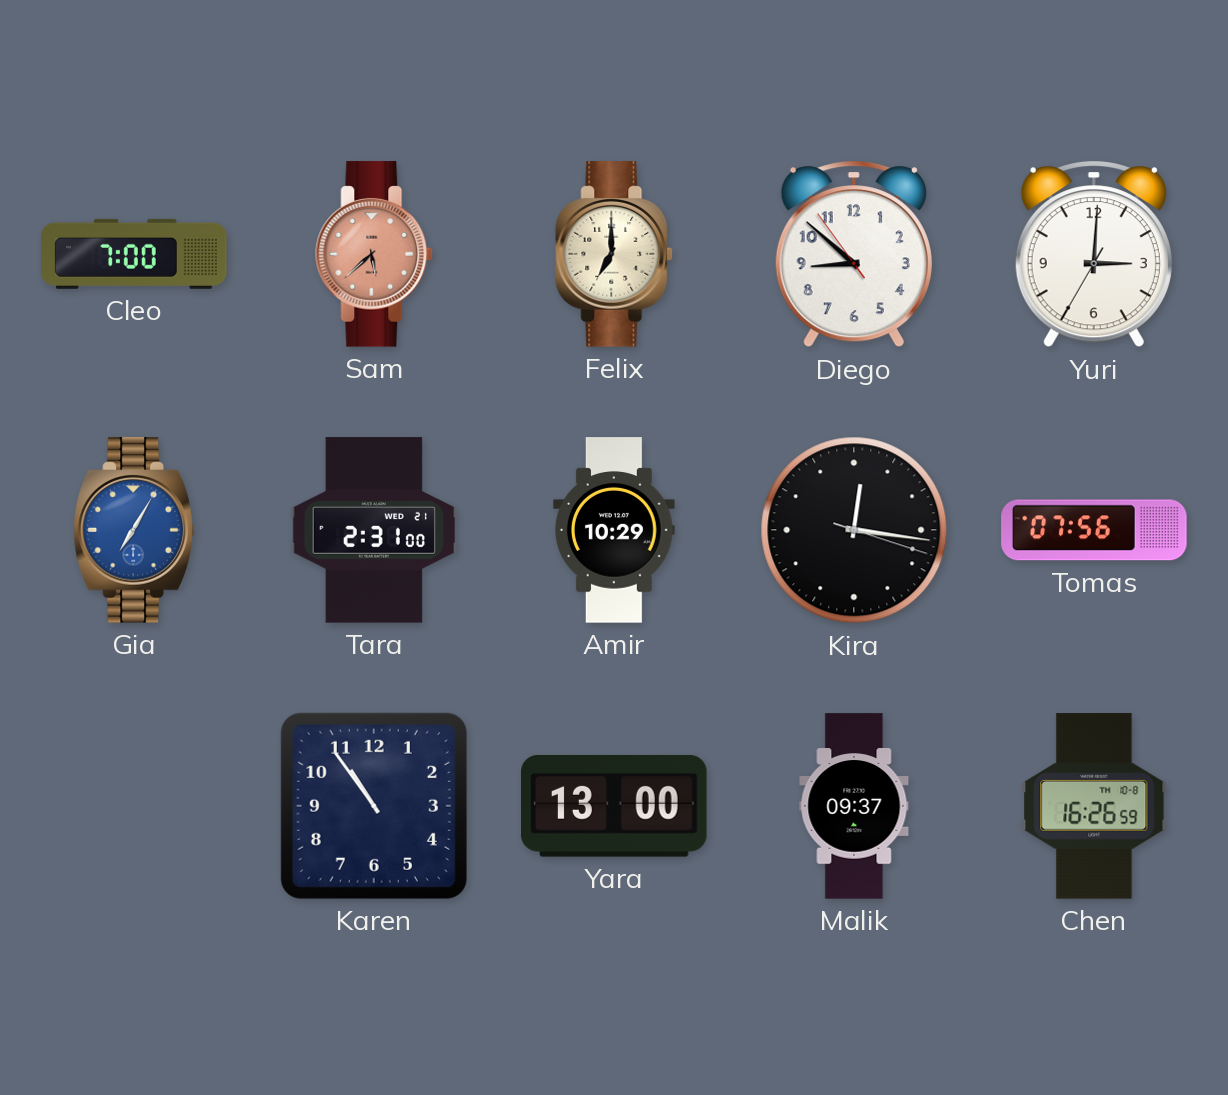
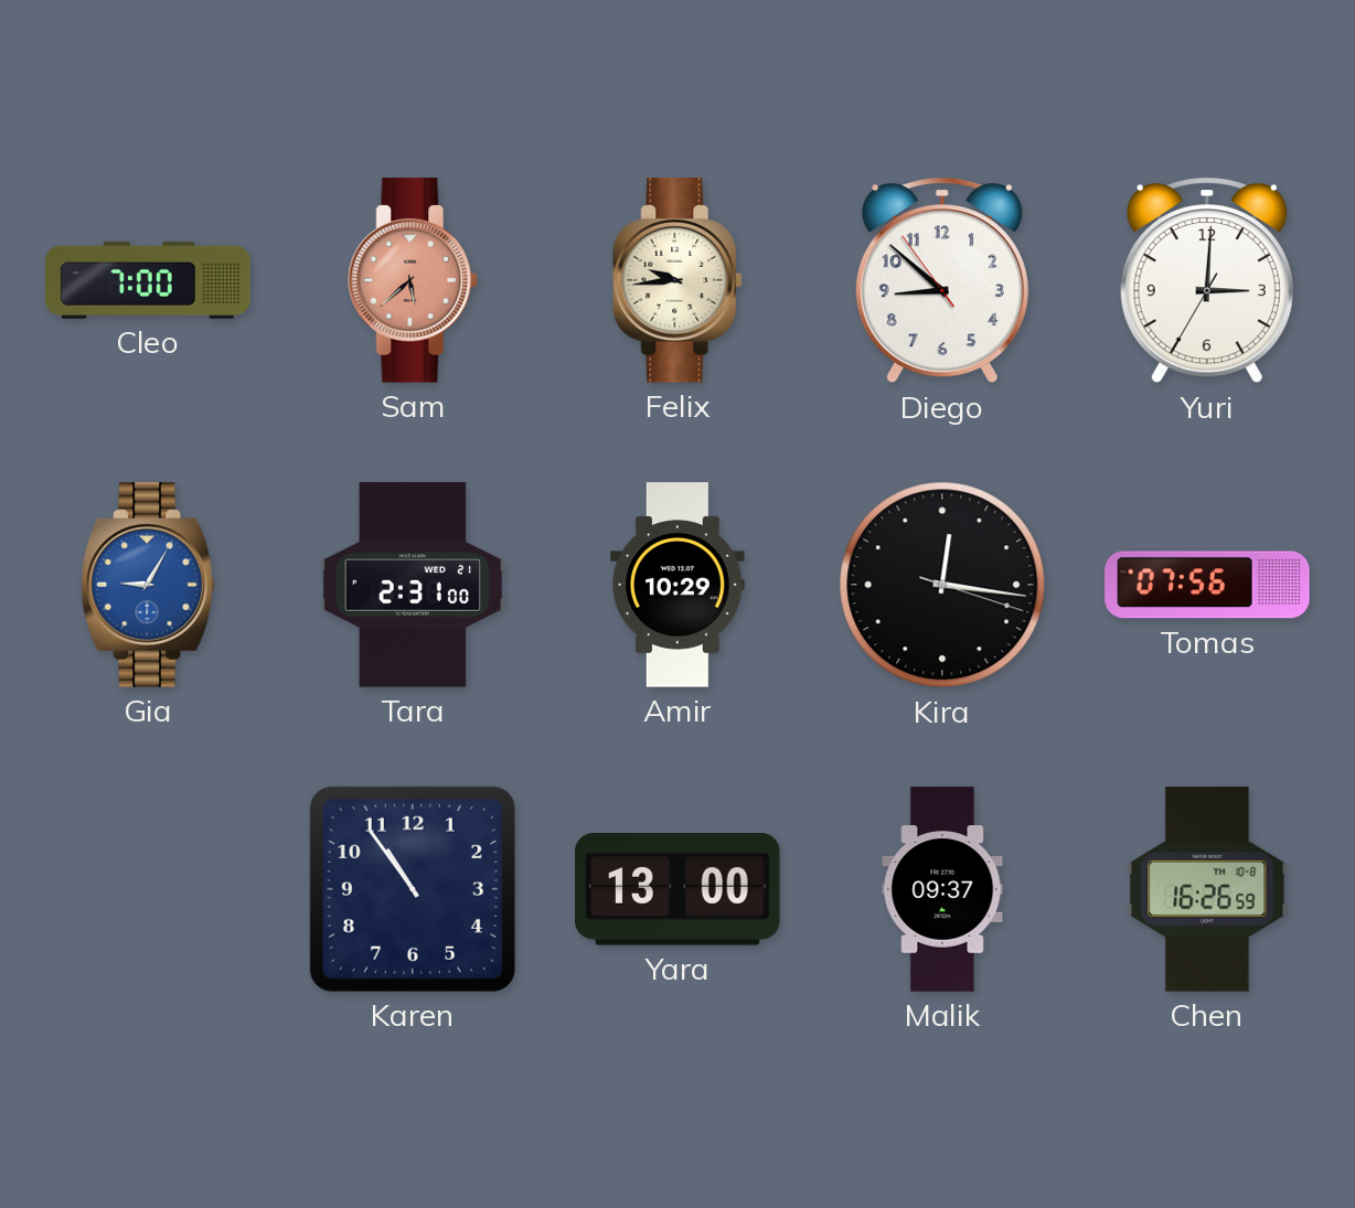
Felix: 7:00 -> 9:44 (679, 280)
Gia: 7:05 -> 9:05 (148, 585)
